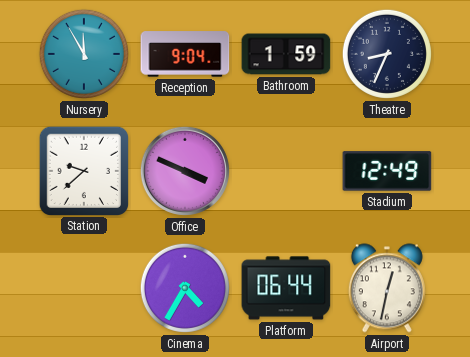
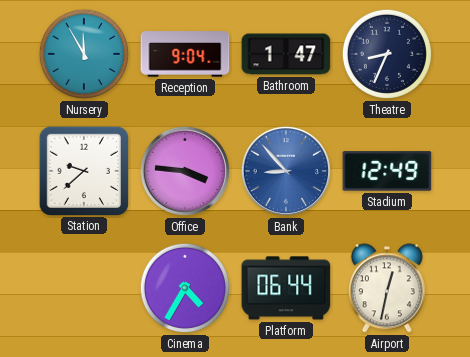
Bathroom: 1:59 -> 1:47 (286, 54)
Office: 3:49 -> 3:46 (185, 171)
Bank: none -> 8:53 (286, 171)
